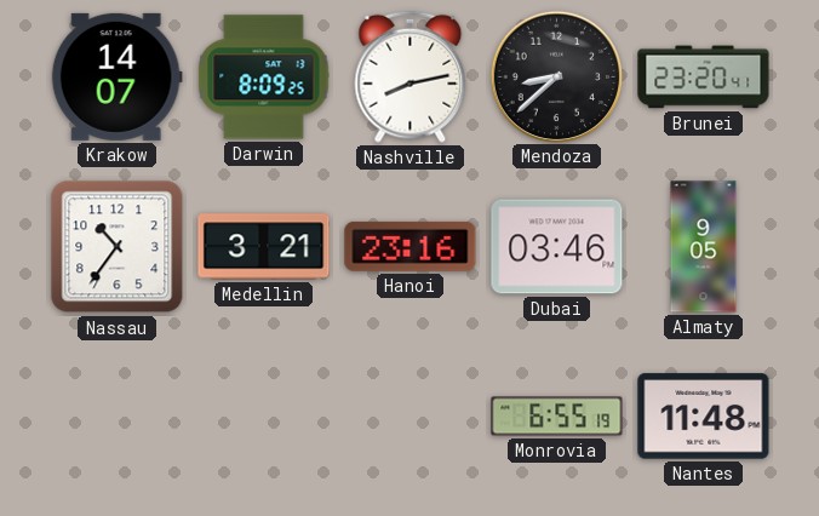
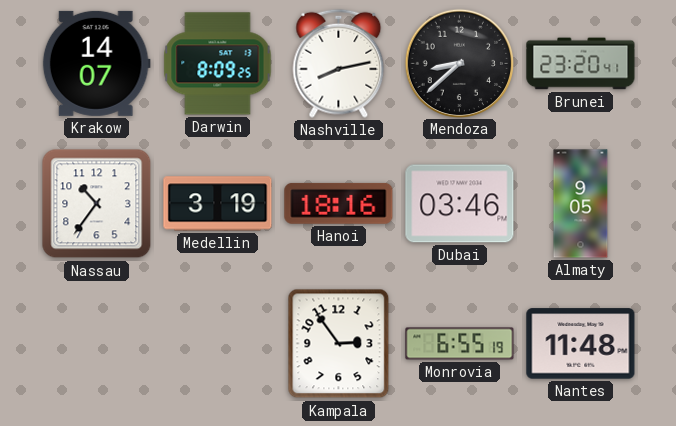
Medellin: 3:21 -> 3:19 (218, 204)
Hanoi: 23:16 -> 18:16 (339, 203)
Kampala: none -> 2:54 (339, 344)
